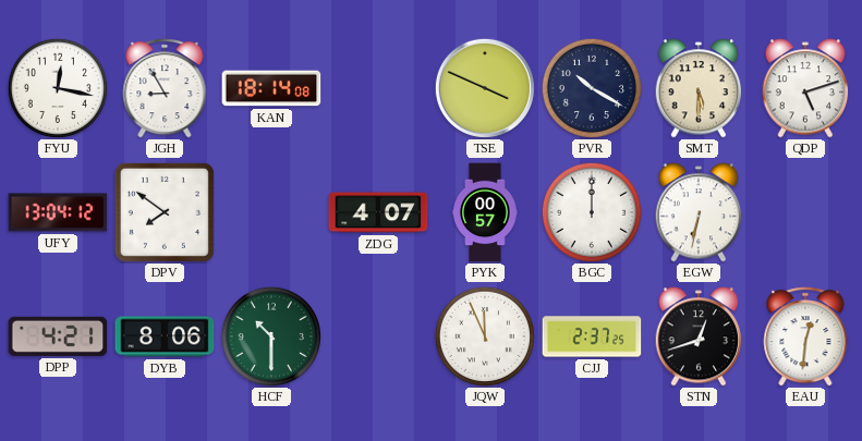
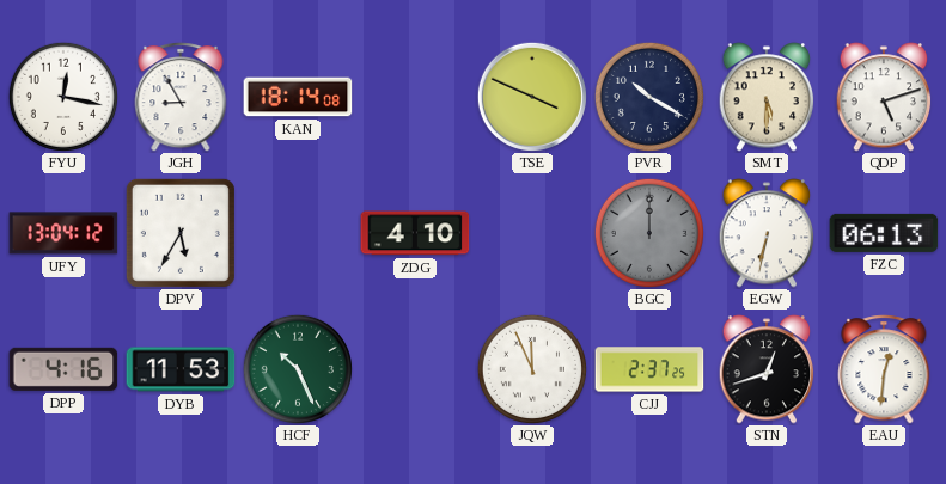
DPV: 7:51 -> 5:35 (181, 233)
ZDG: 4:07 -> 4:10 (415, 233)
PYK: 00:57 -> none (485, 212)
BGC dial: white -> grey (649, 233)
FZC: none -> 06:13 (884, 233)
DPP: 4:21 -> 4:16 (63, 369)
DYB: 8:06 -> 11:53 (181, 369)
HCF: 10:30 -> 10:26 (298, 369)
